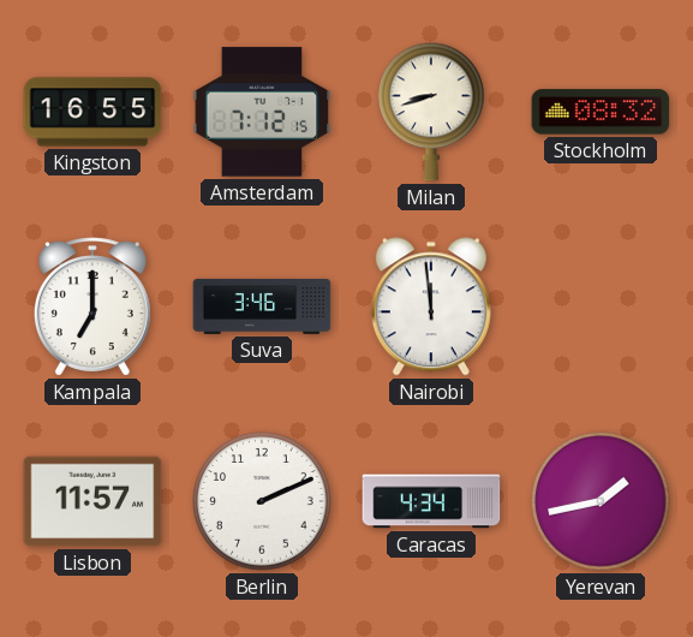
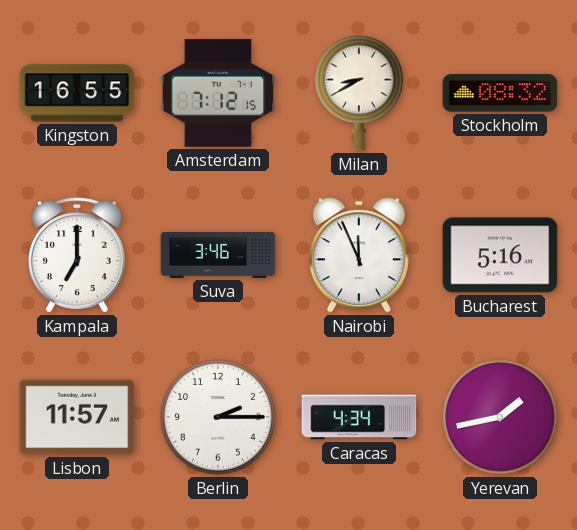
Milan: 8:42 -> 8:40 (359, 93)
Nairobi: 11:59 -> 11:56 (359, 255)
Bucharest: none -> 5:16 (500, 255)
Berlin: 2:11 -> 2:15 (218, 417)
